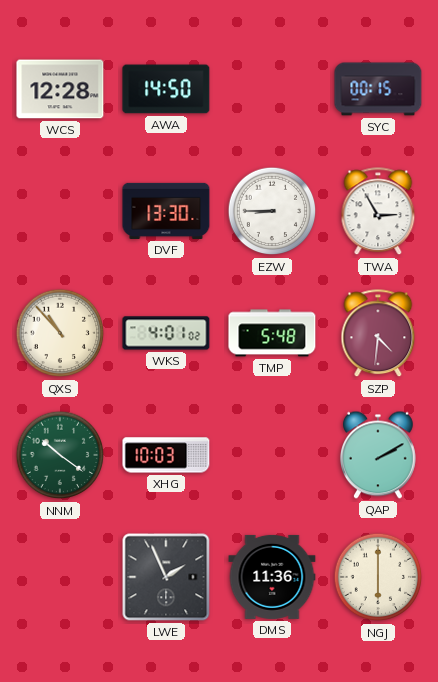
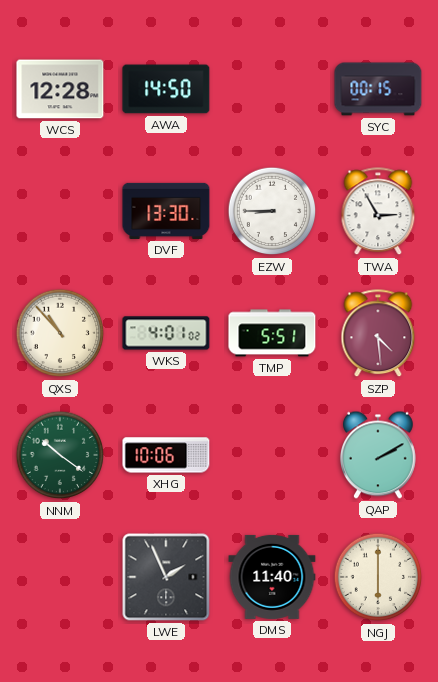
TMP: 5:48 -> 5:51 (272, 333)
SZP: 4:31 -> 4:29 (378, 334)
XHG: 10:03 -> 10:06 (166, 455)
DMS: 11:36 -> 11:40 (272, 577)
